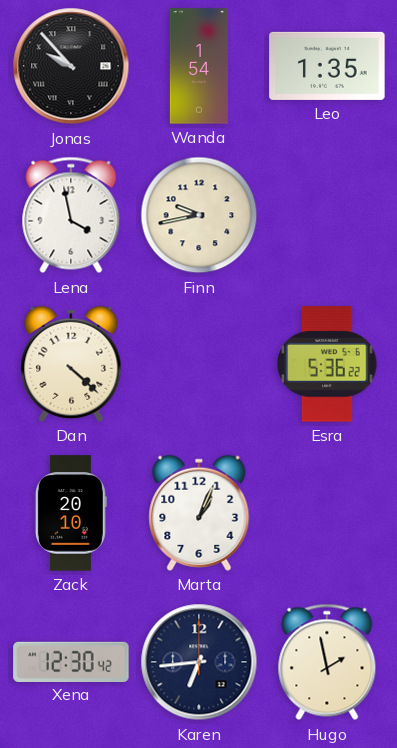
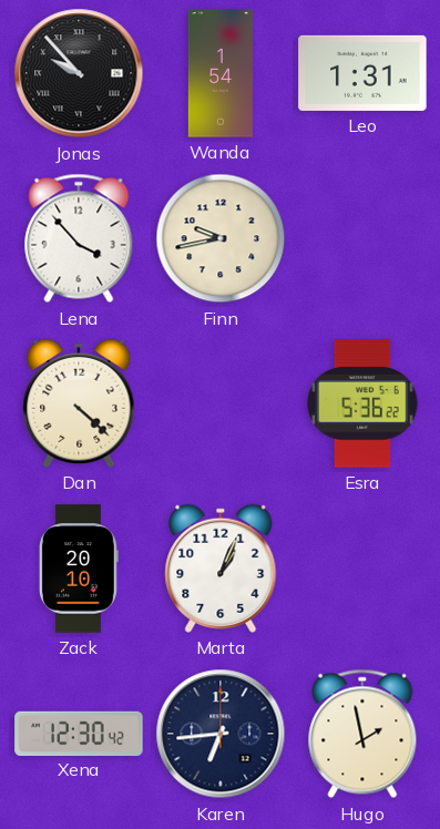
Leo: 1:35 -> 1:31 (362, 73)
Lena: 3:58 -> 3:53 (79, 238)
